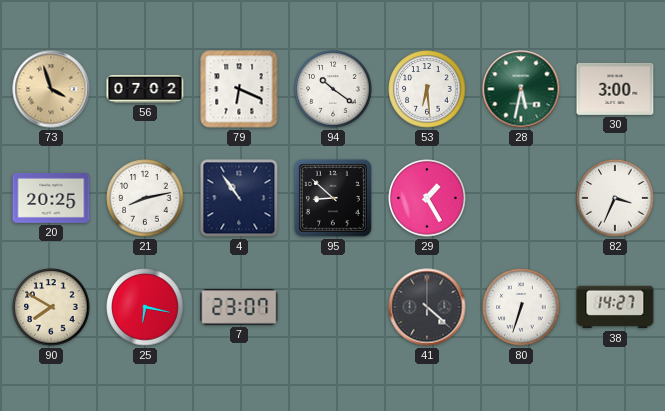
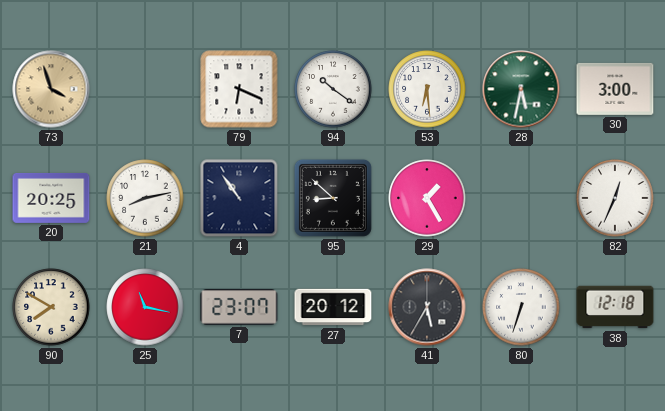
56: 07:02 -> none (145, 89)
82: 3:34 -> 12:34 (615, 198)
25: 6:17 -> 11:17 (145, 307)
27: none -> 20:12 (333, 307)
41: 4:22 -> 5:35 (427, 307)
38: 14:27 -> 12:18 (615, 307)
